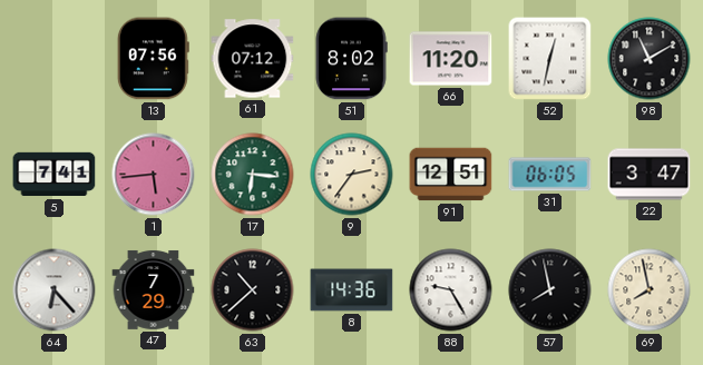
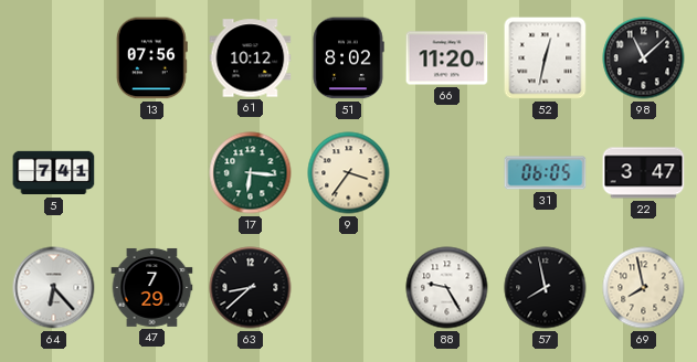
61: 07:12 -> 10:12 (251, 58)
98: 11:10 -> 11:08 (644, 58)
1: 5:44 -> none (154, 175)
9: 2:36 -> 3:36 (349, 173)
91: 12:51 -> none (451, 175)
63: 10:38 -> 8:38 (251, 288)
8: 14:36 -> none (352, 290)
